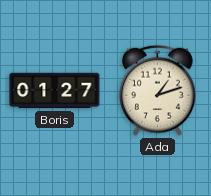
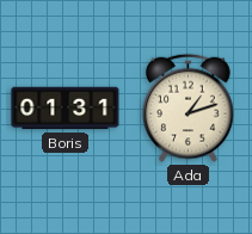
Boris: 01:27 -> 01:31 (66, 109)
